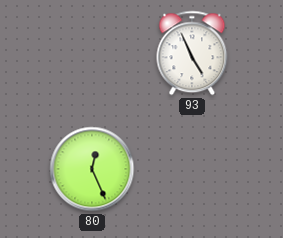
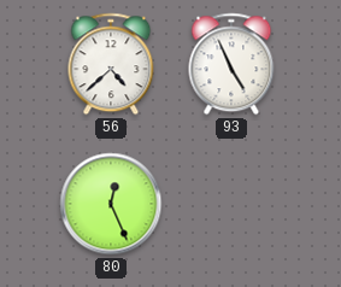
56: none -> 4:38 (111, 64)
